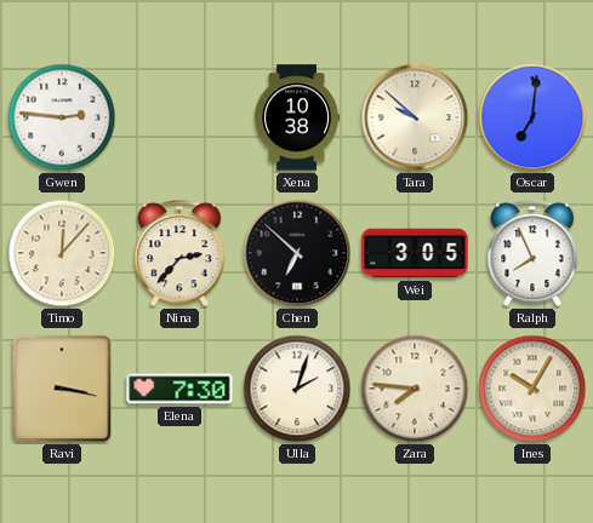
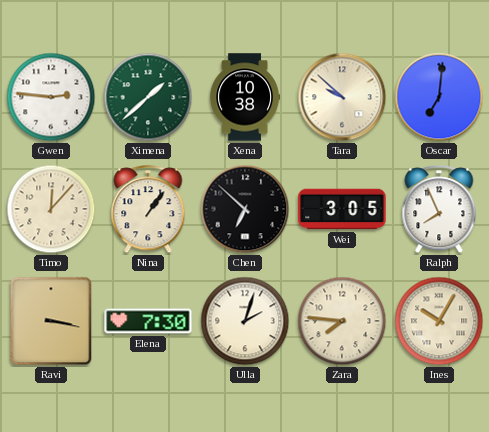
Ximena: none -> 1:38 (148, 97)
Nina: 2:37 -> 1:06 (148, 210)
